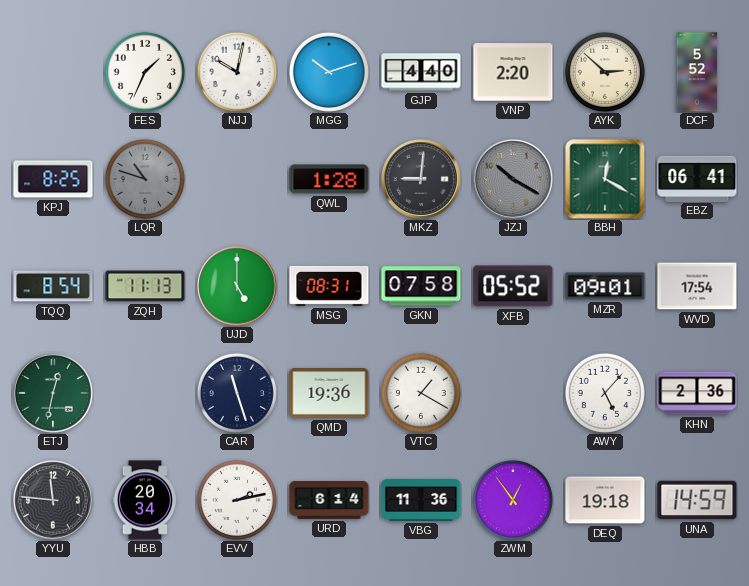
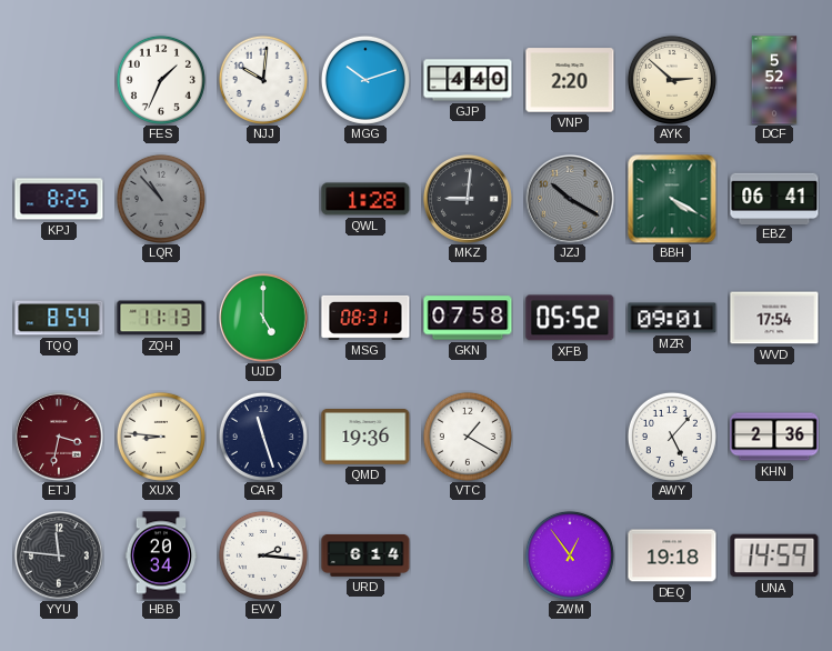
NJJ: 10:02 -> 10:01 (263, 80)
LQR: 10:48 -> 10:53 (161, 199)
BBH: 12:20 -> 4:20 (672, 199)
ETJ: 12:32 -> 3:32 (60, 438)
ETJ dial: green -> burgundy (60, 438)
XUX: none -> 8:46 (161, 437)
EVV: 2:13 -> 2:16 (263, 555)
VBG: 11:36 -> none (421, 501)
